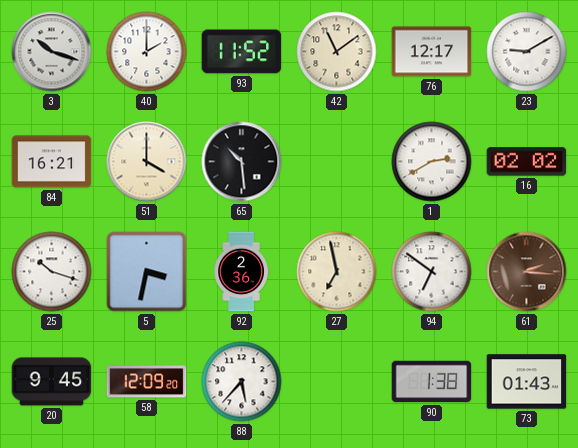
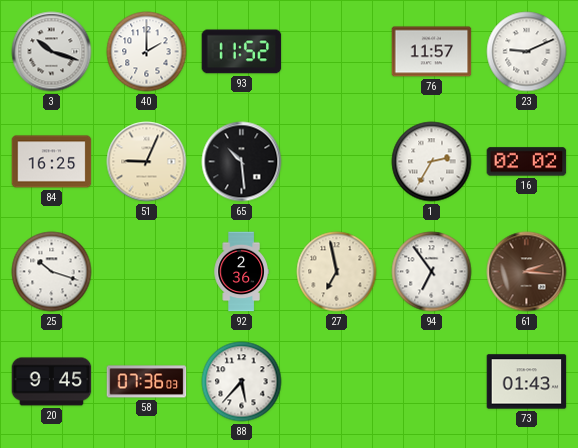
42: 11:09 -> none (337, 52)
76: 12:17 -> 11:57 (432, 52)
23: 9:10 -> 9:11 (527, 52)
84: 16:21 -> 16:25 (52, 162)
51: 4:00 -> 9:04 (147, 162)
1: 2:40 -> 2:35 (432, 162)
5: 3:32 -> none (147, 272)
94: 6:51 -> 6:54 (432, 272)
58: 12:09 -> 07:36 (147, 382)
90: 1:38 -> none (432, 382)
